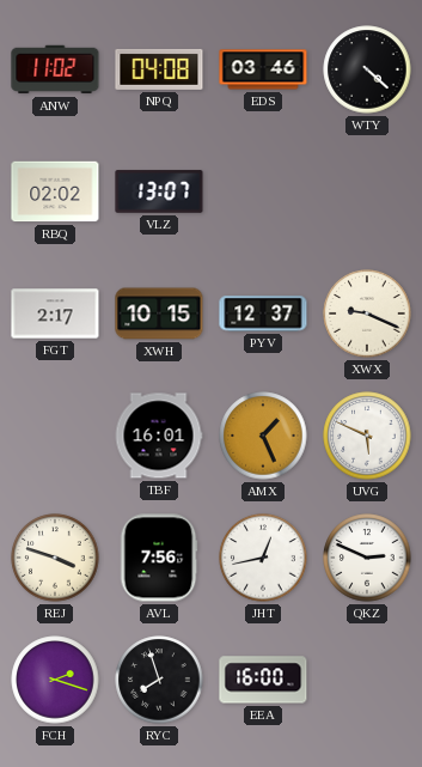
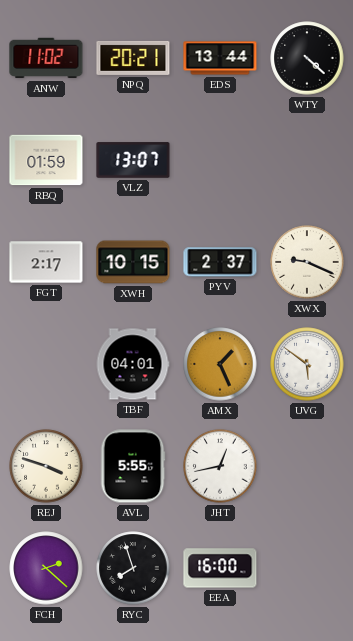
NPQ: 04:08 -> 20:21 (133, 58)
EDS: 03:46 -> 13:44 (220, 58)
RBQ: 02:02 -> 01:59 (46, 160)
PYV: 12:37 -> 2:37 (220, 262)
TBF: 16:01 -> 04:01 (133, 364)
UVG: 5:49 -> 5:51 (307, 364)
AVL: 7:56 -> 5:55 (133, 466)
QKZ: 2:49 -> none (367, 558)
FCH: 2:18 -> 2:22 (46, 568)
